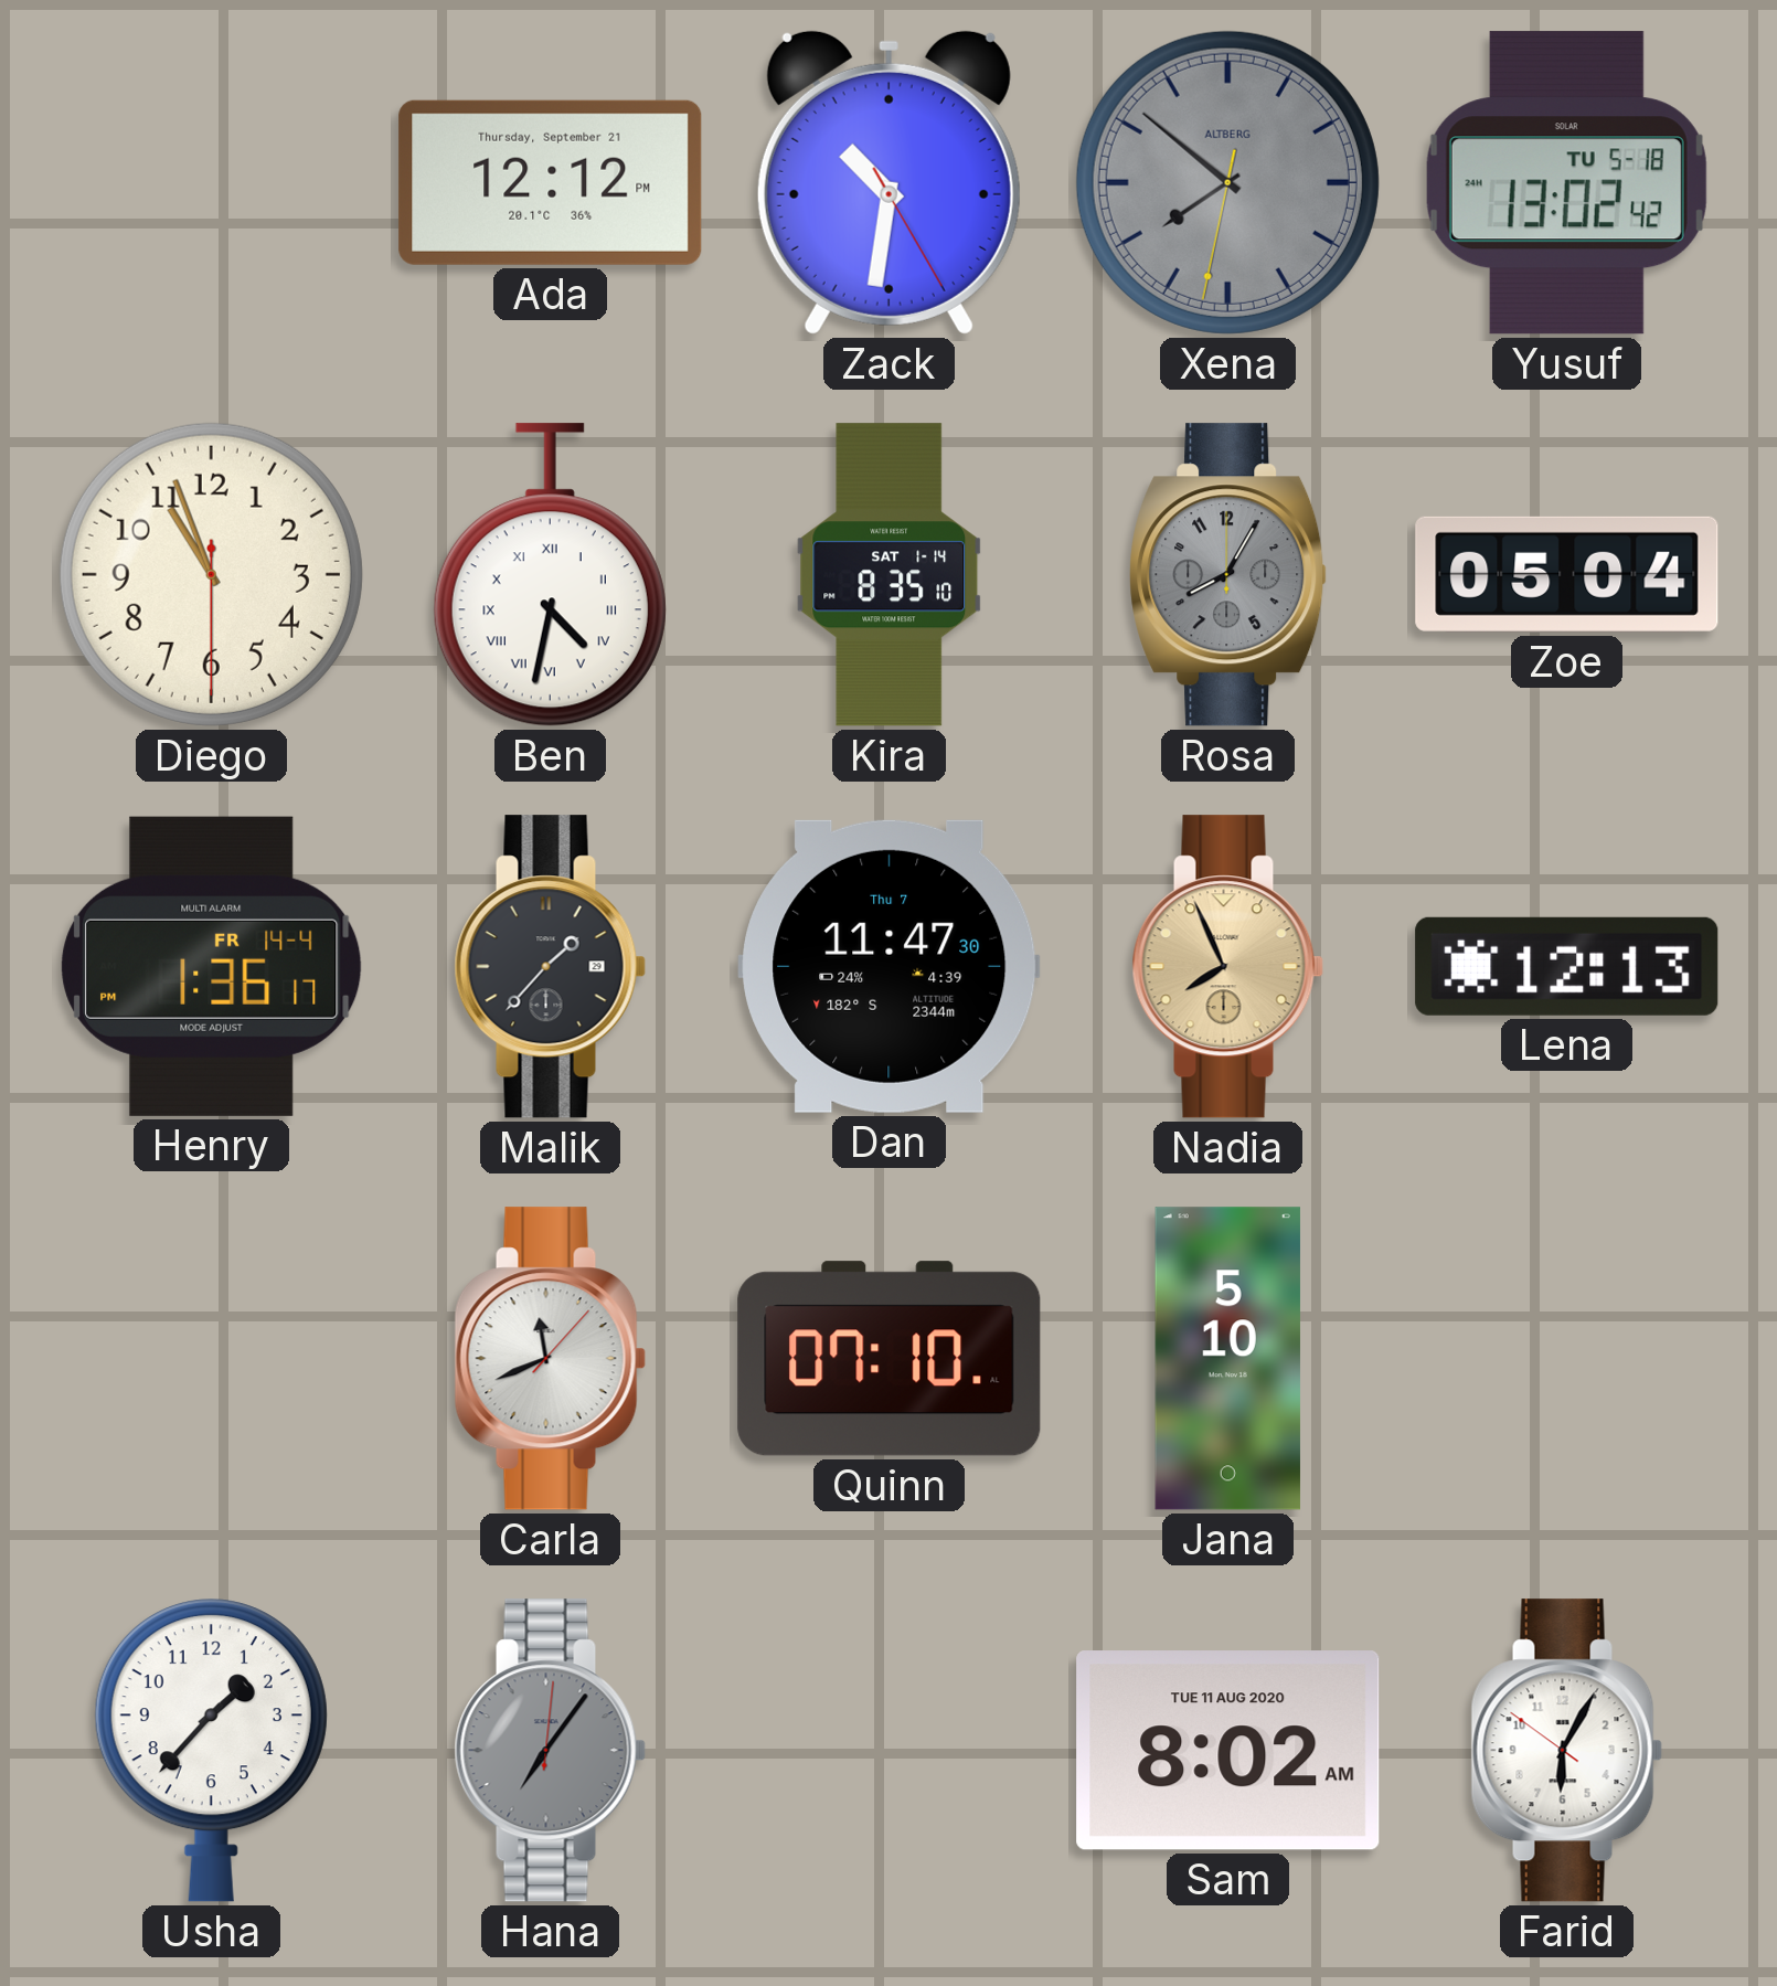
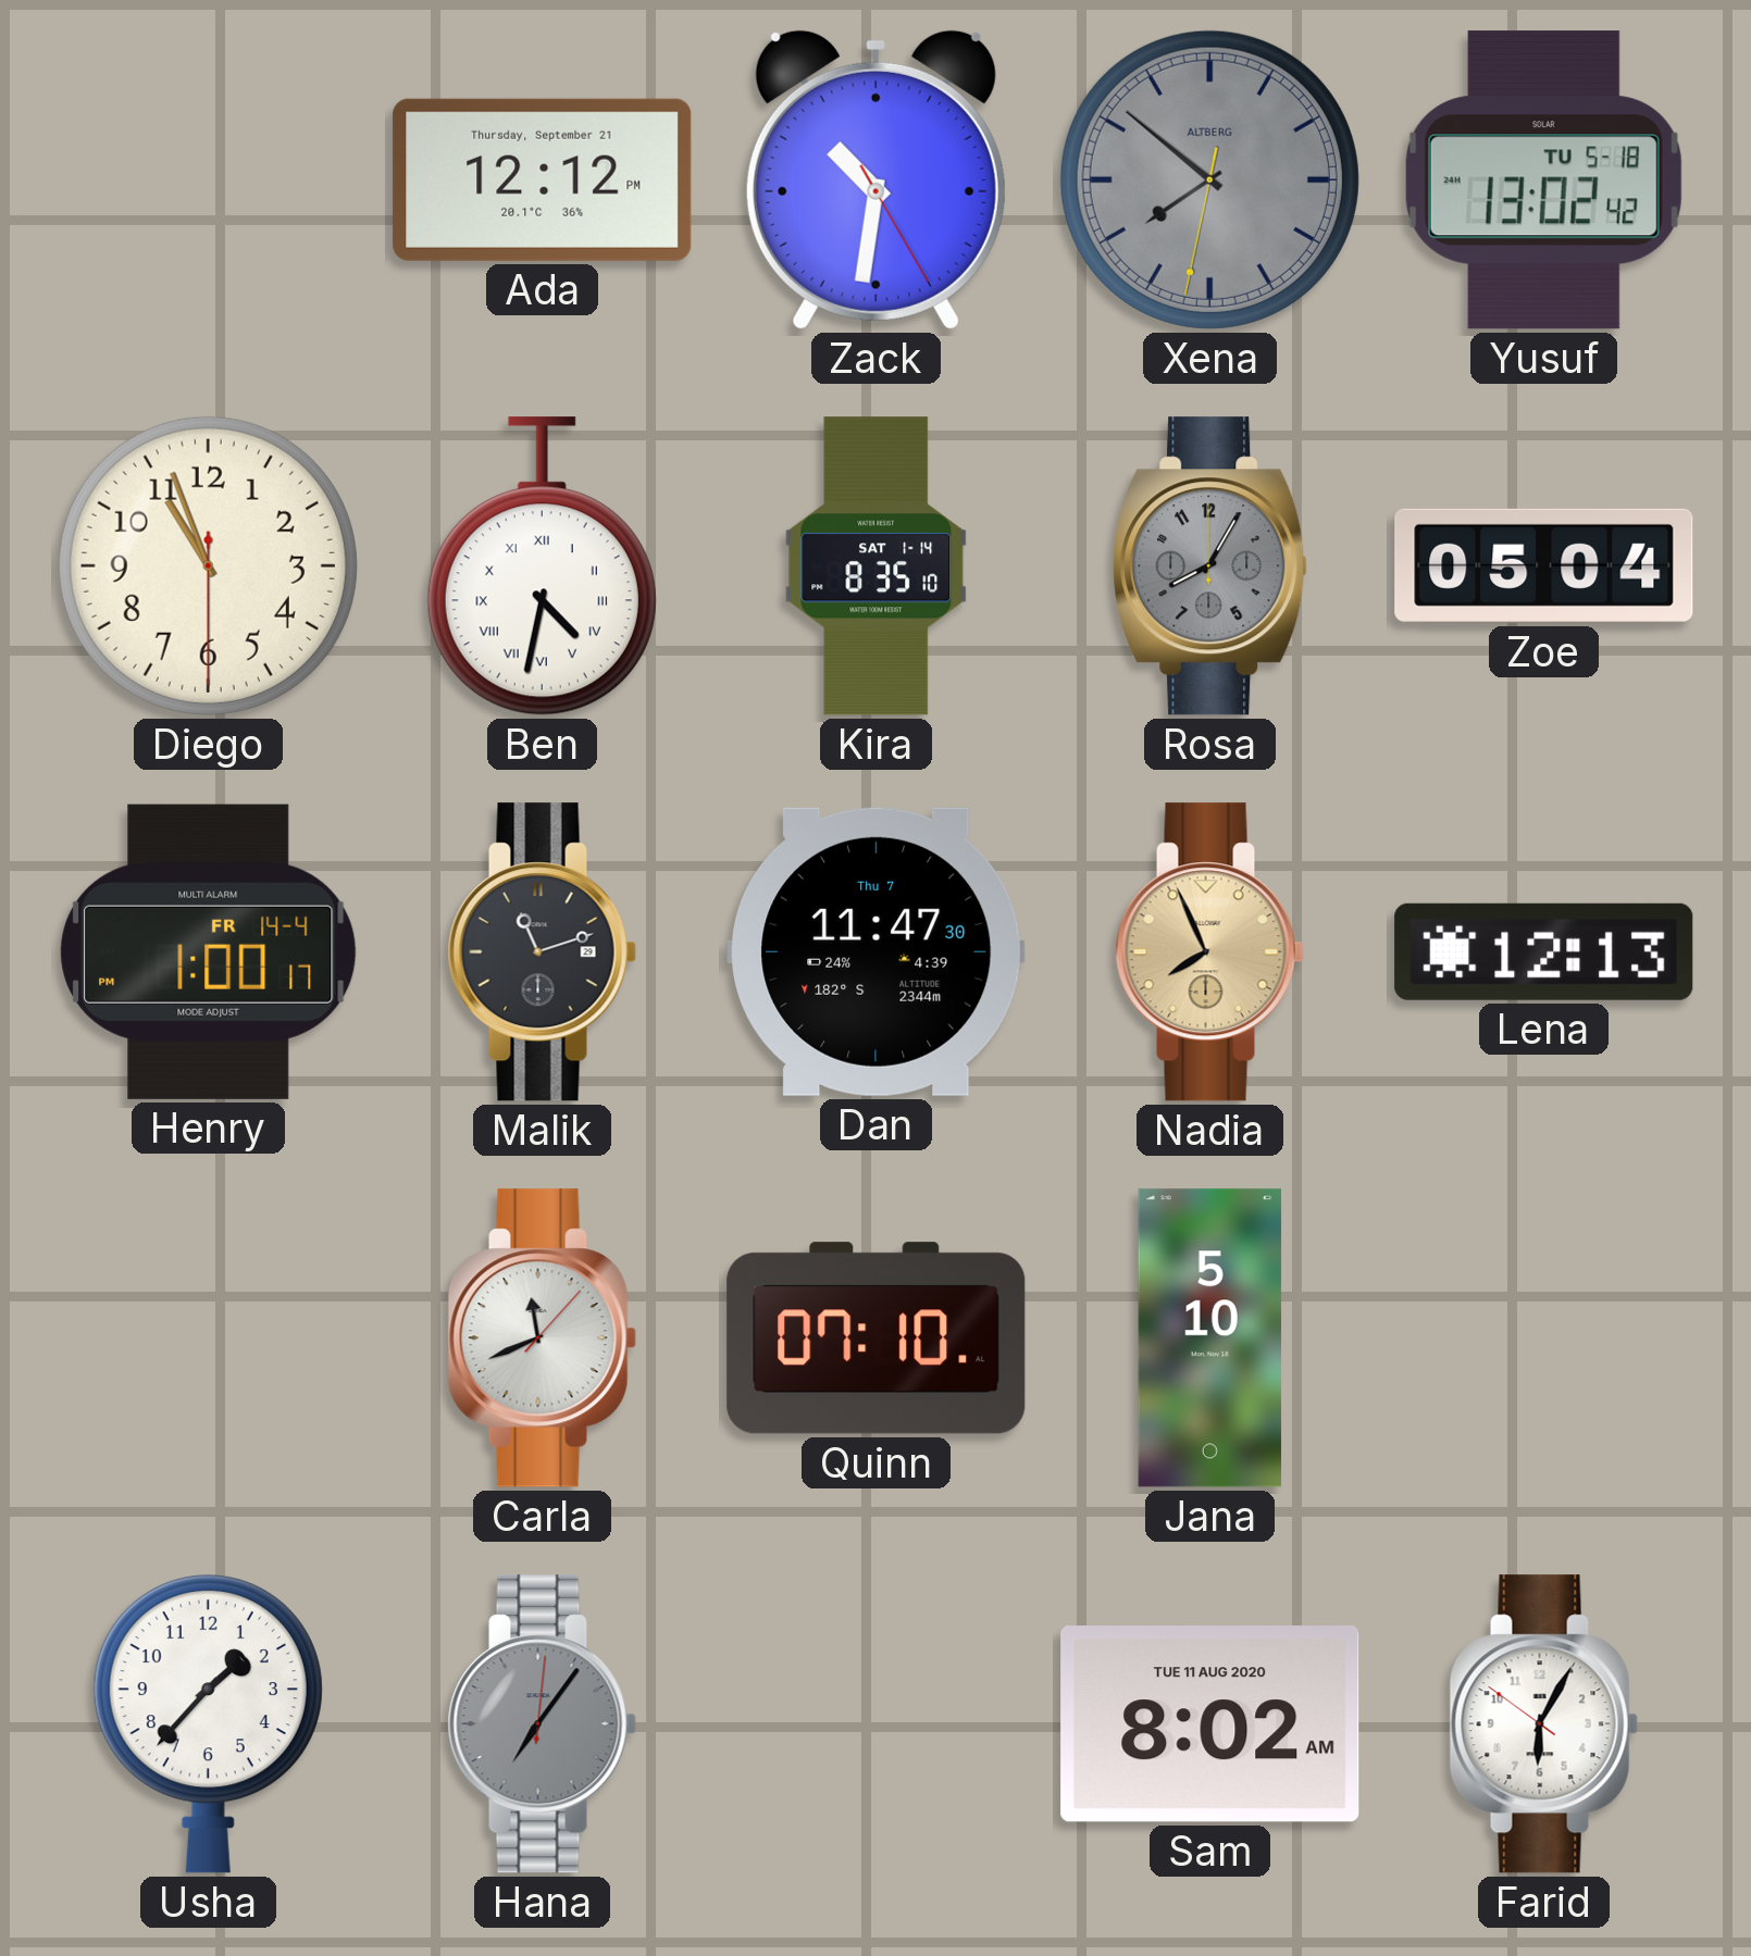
Henry: 1:36 -> 1:00 (209, 951)
Malik: 1:37 -> 11:12 (542, 952)
